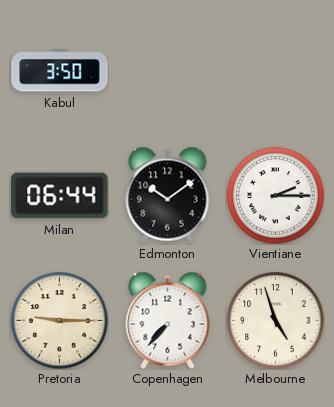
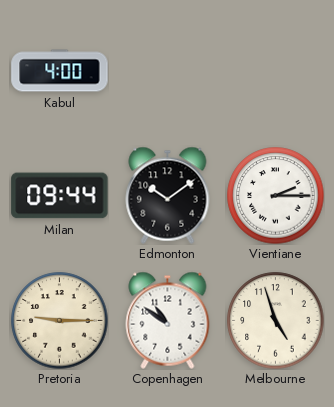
Kabul: 3:50 -> 4:00 (60, 71)
Milan: 06:44 -> 09:44 (60, 196)
Copenhagen: 7:37 -> 10:51 (168, 320)
